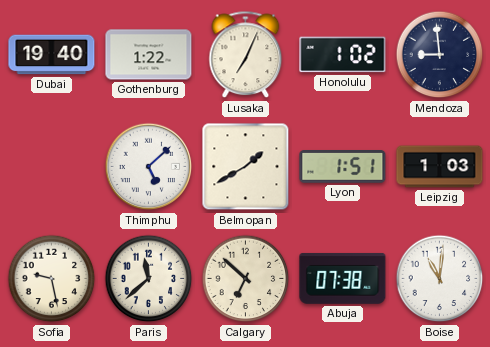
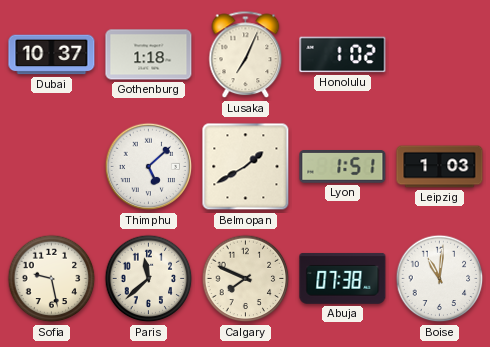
Dubai: 19:40 -> 10:37 (52, 55)
Gothenburg: 1:22 -> 1:18 (149, 55)
Mendoza: 8:59 -> none (440, 55)
Calgary: 6:52 -> 7:49 (246, 279)
